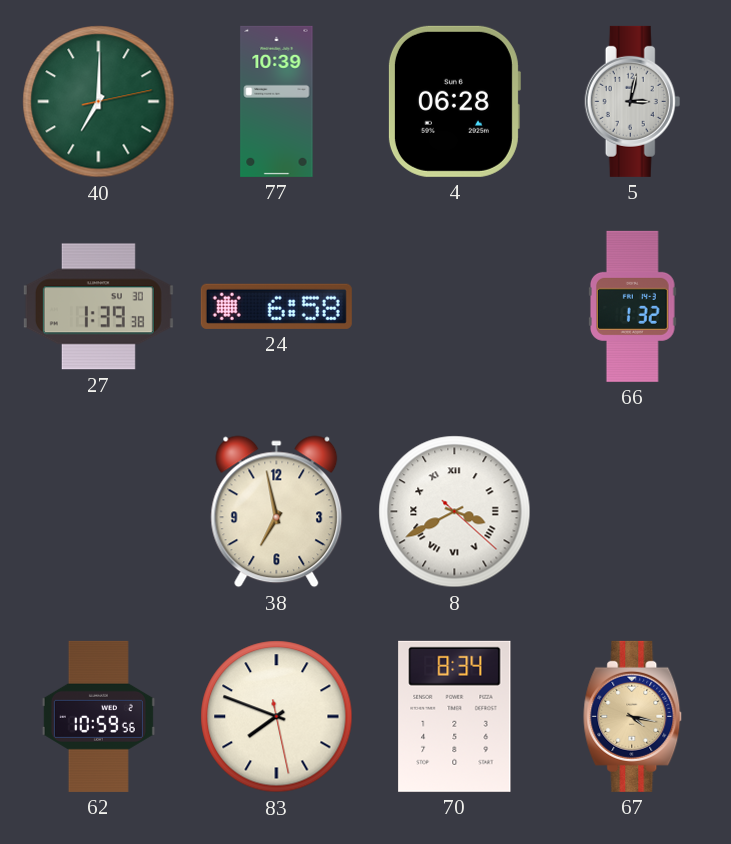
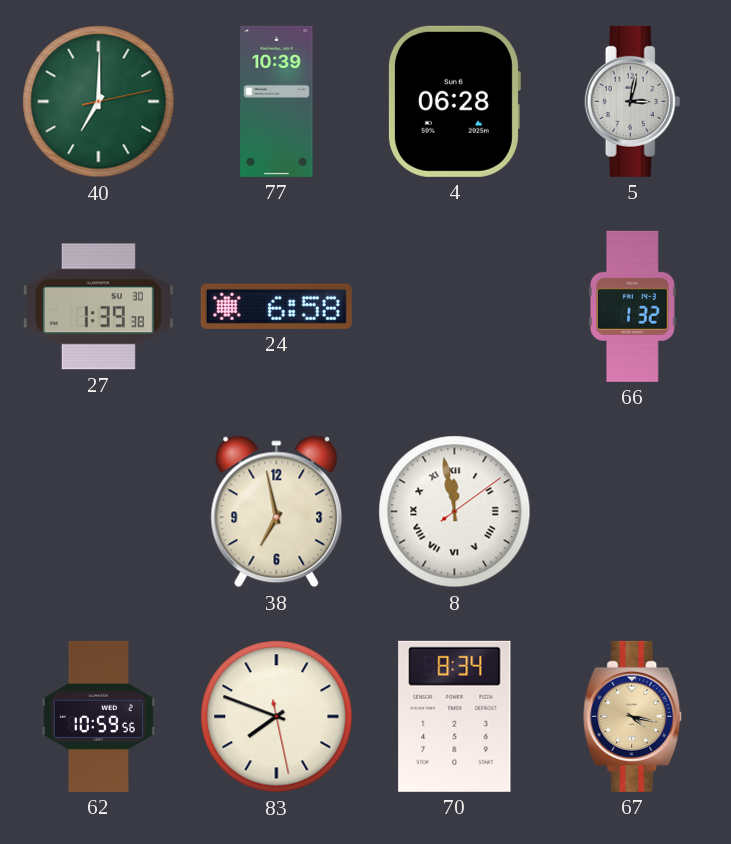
8: 3:40 -> 11:58 (455, 512)
